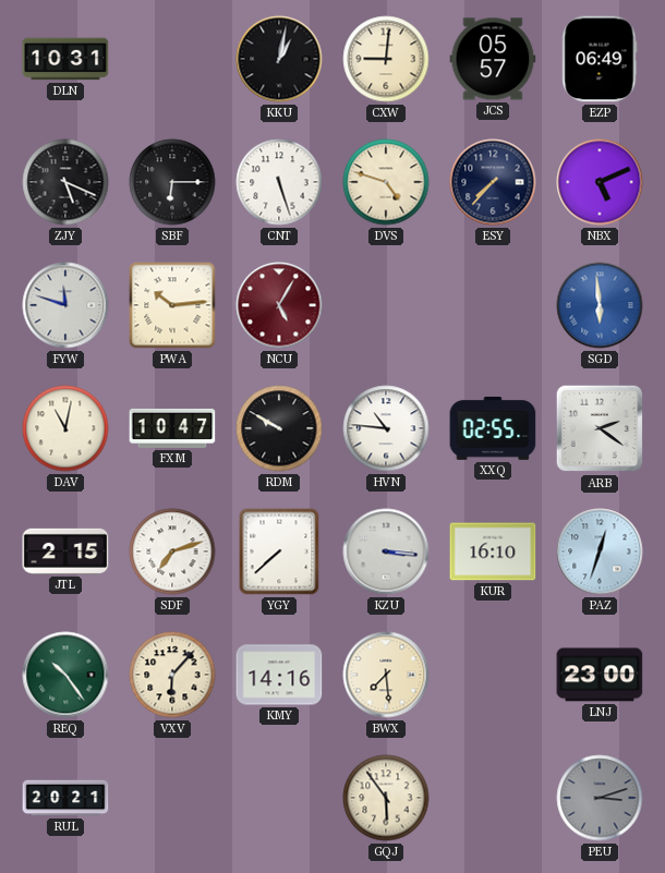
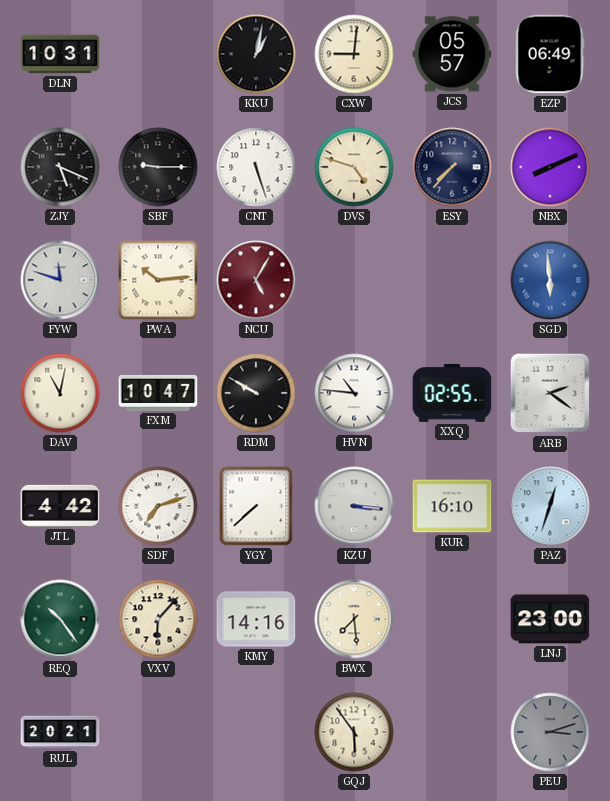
SBF: 6:15 -> 9:15 (158, 167)
NBX: 5:11 -> 8:11 (550, 167)
JTL: 2:15 -> 4:42 (60, 506)
